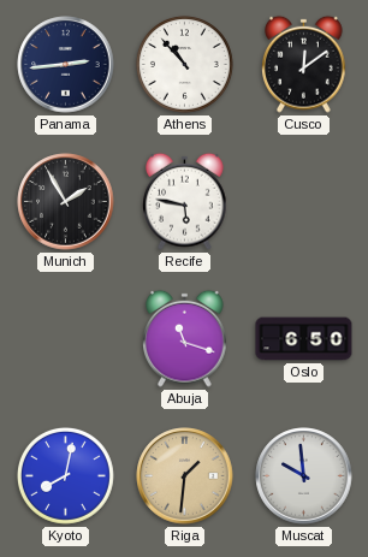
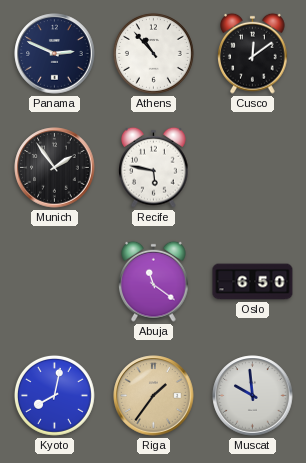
Panama: 2:44 -> 2:49 (55, 54)
Munich: 1:55 -> 1:54 (55, 168)
Abuja: 11:18 -> 11:21 (154, 281)
Riga: 1:31 -> 1:36 (154, 396)
